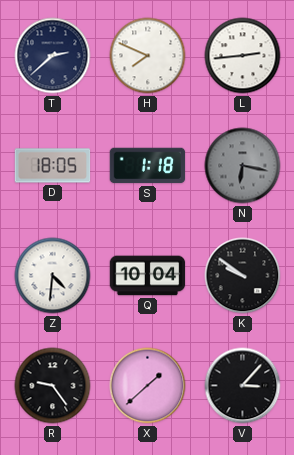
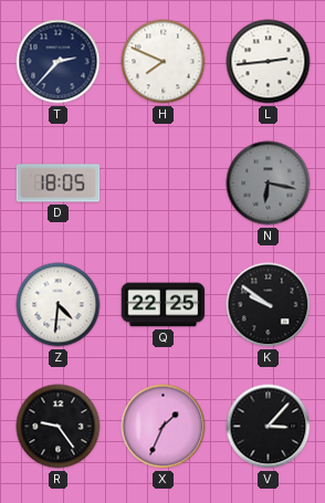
T: 2:38 -> 2:37 (59, 62)
S: 1:18 -> none (148, 166)
Q: 10:04 -> 22:25 (164, 305)
X: 1:38 -> 1:34 (164, 427)
